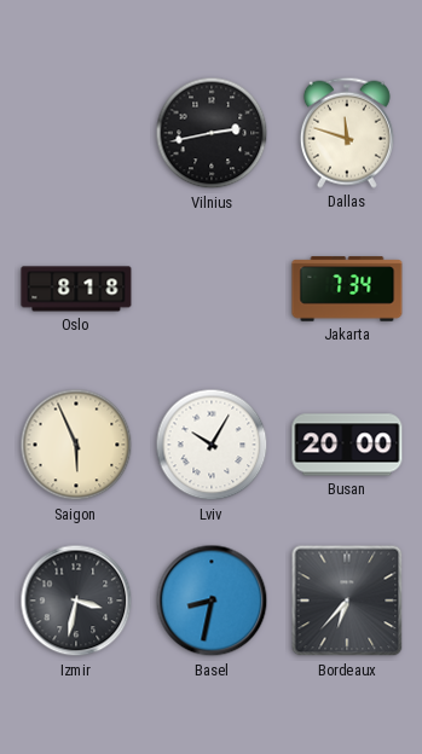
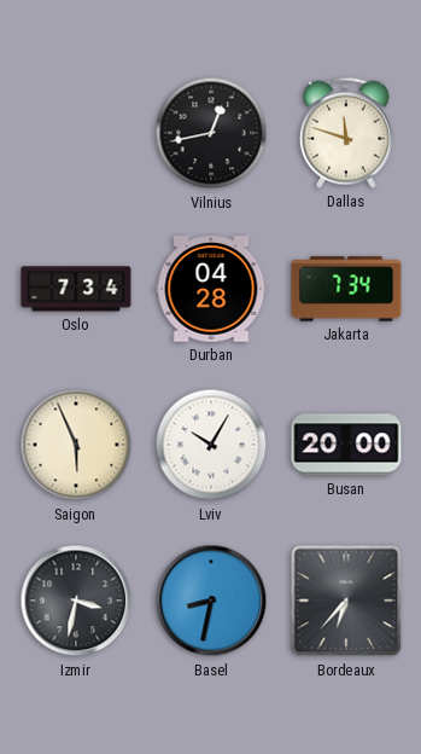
Vilnius: 2:43 -> 12:43 (211, 133)
Oslo: 8:18 -> 7:34 (76, 289)
Durban: none -> 04:28 (211, 289)
